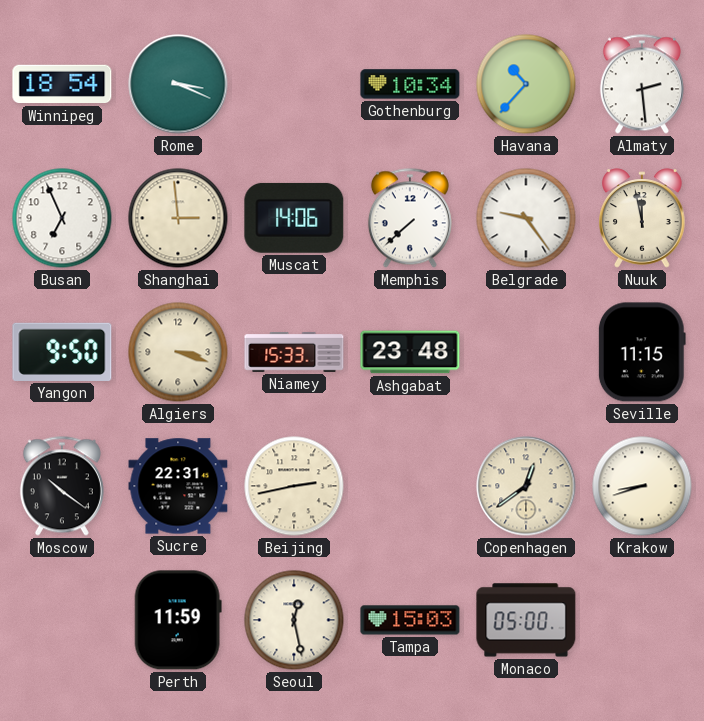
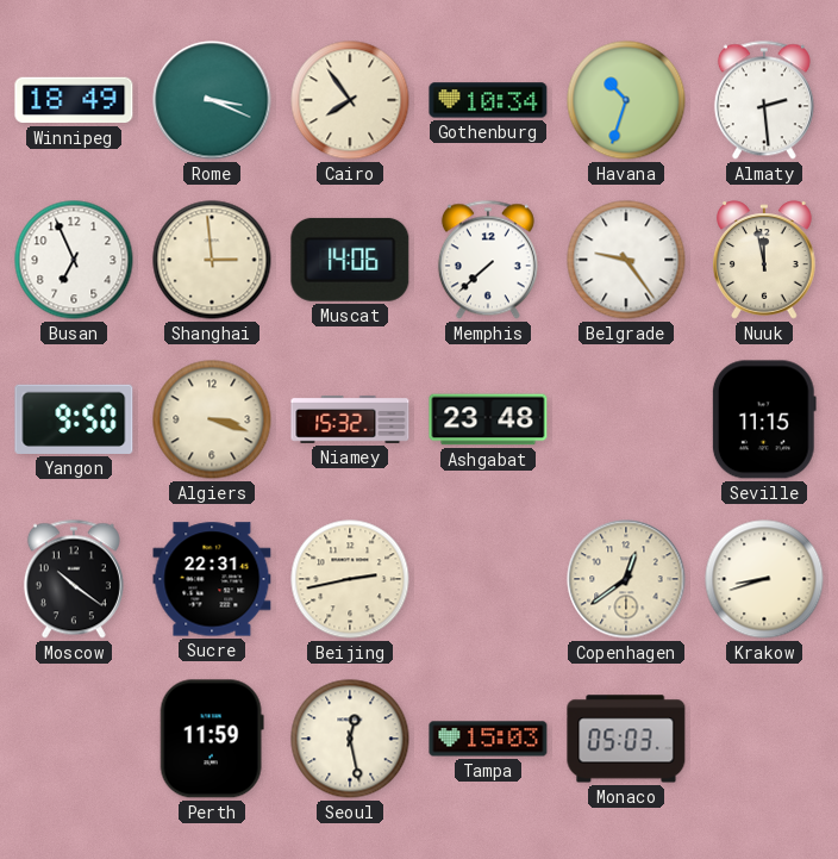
Winnipeg: 18:54 -> 18:49 (74, 100)
Cairo: none -> 7:54 (350, 100)
Havana: 10:37 -> 10:33 (626, 100)
Niamey: 15:33 -> 15:32 (350, 421)
Monaco: 05:00 -> 05:03 (626, 739)
